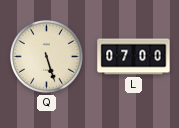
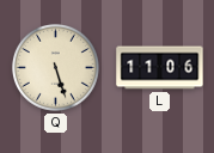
L: 07:00 -> 11:06 (160, 68)
